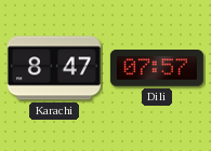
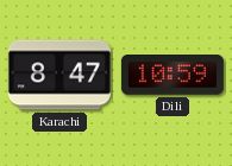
Dili: 07:57 -> 10:59 (173, 75)
